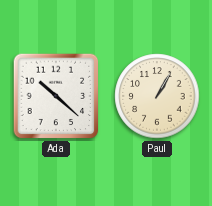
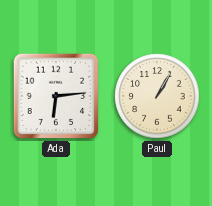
Ada: 10:22 -> 6:14 (56, 96)
